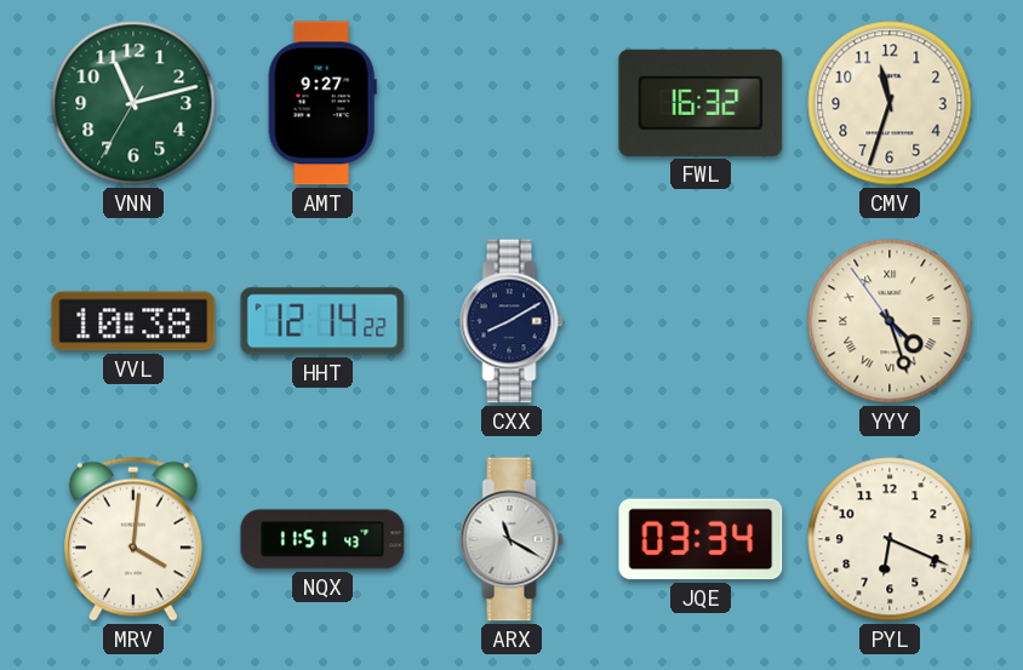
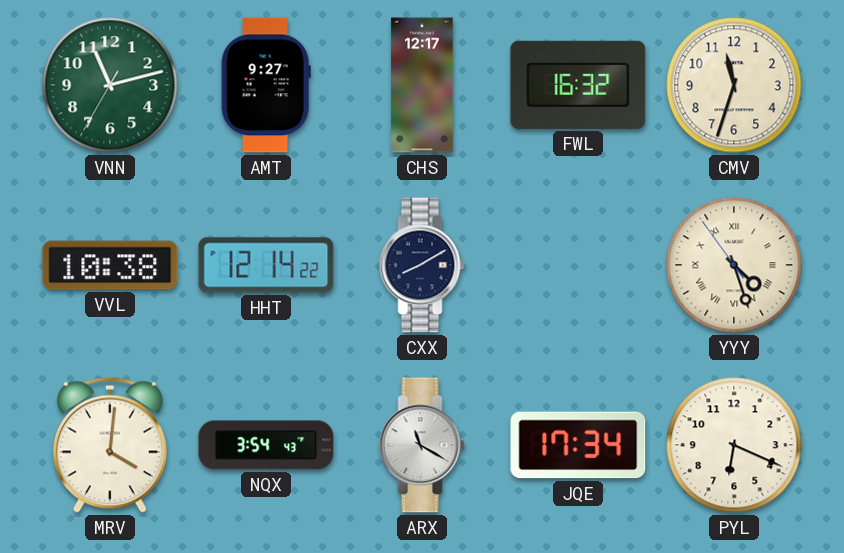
CHS: none -> 12:17 (422, 85)
NQX: 11:51 -> 3:54 (266, 445)
JQE: 03:34 -> 17:34 (578, 445)
